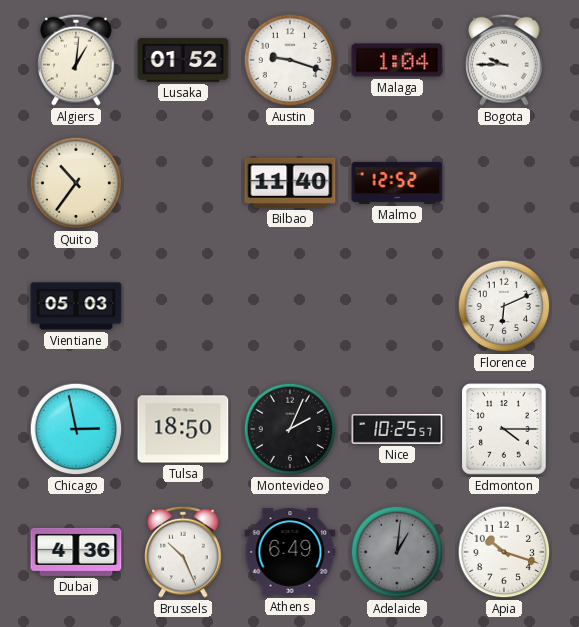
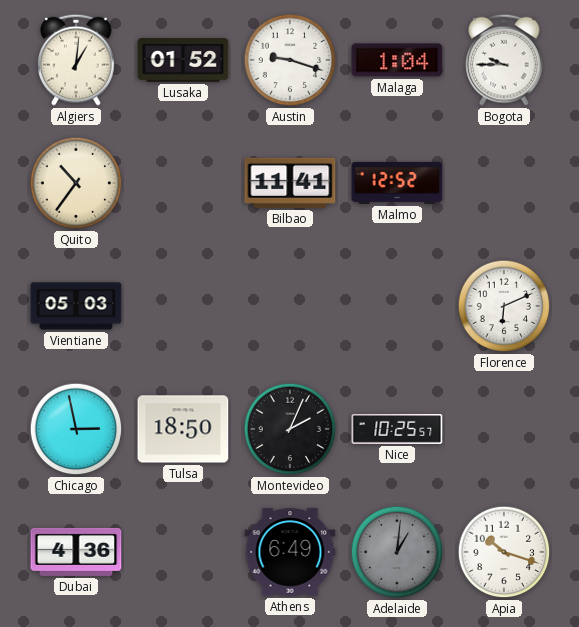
Bilbao: 11:40 -> 11:41 (290, 183)
Edmonton: 4:15 -> none (504, 429)
Brussels: 10:26 -> none (183, 552)
